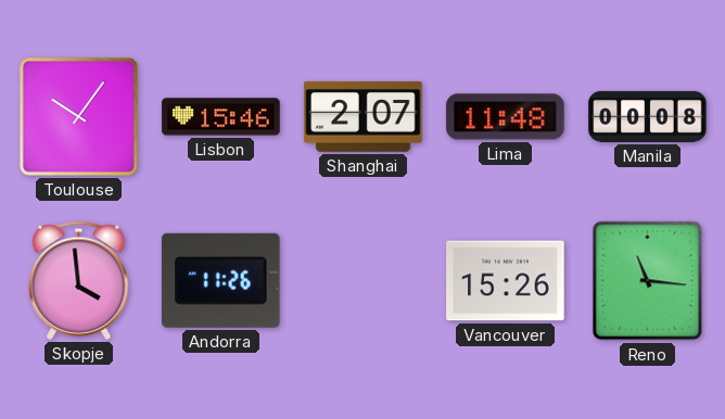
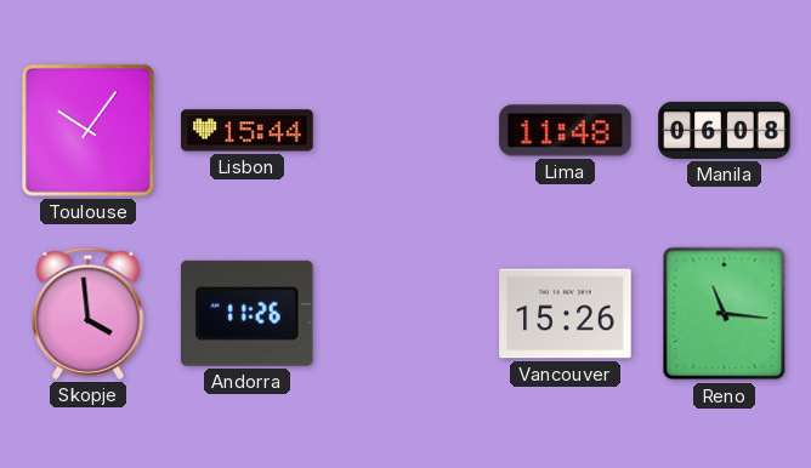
Lisbon: 15:46 -> 15:44 (248, 131)
Shanghai: 2:07 -> none (364, 116)
Manila: 00:08 -> 06:08 (725, 130)
